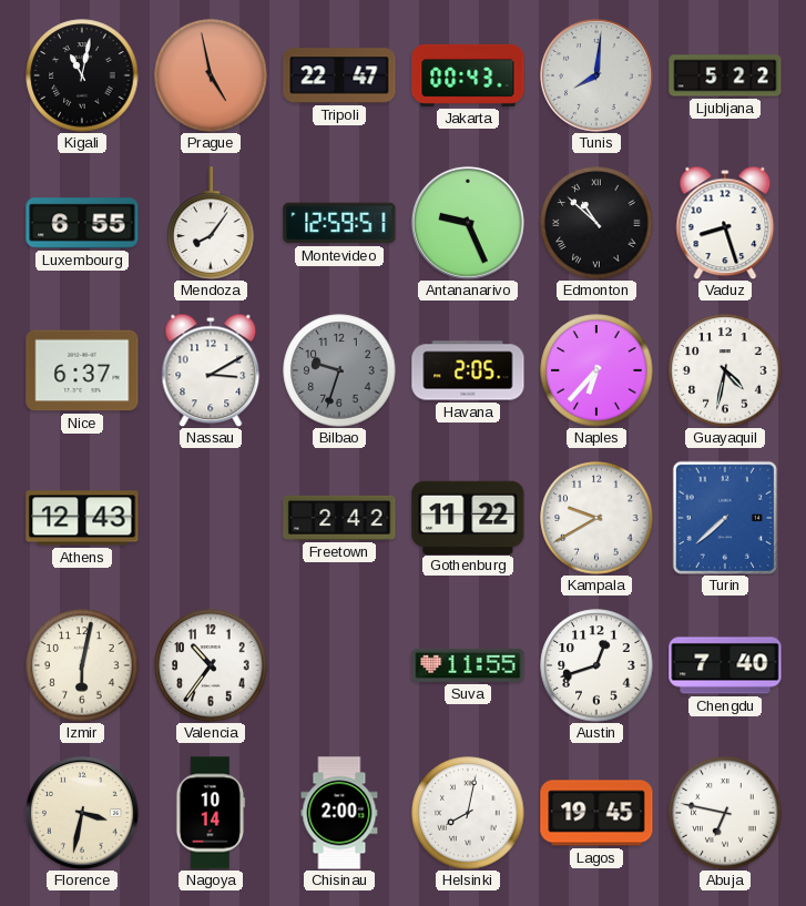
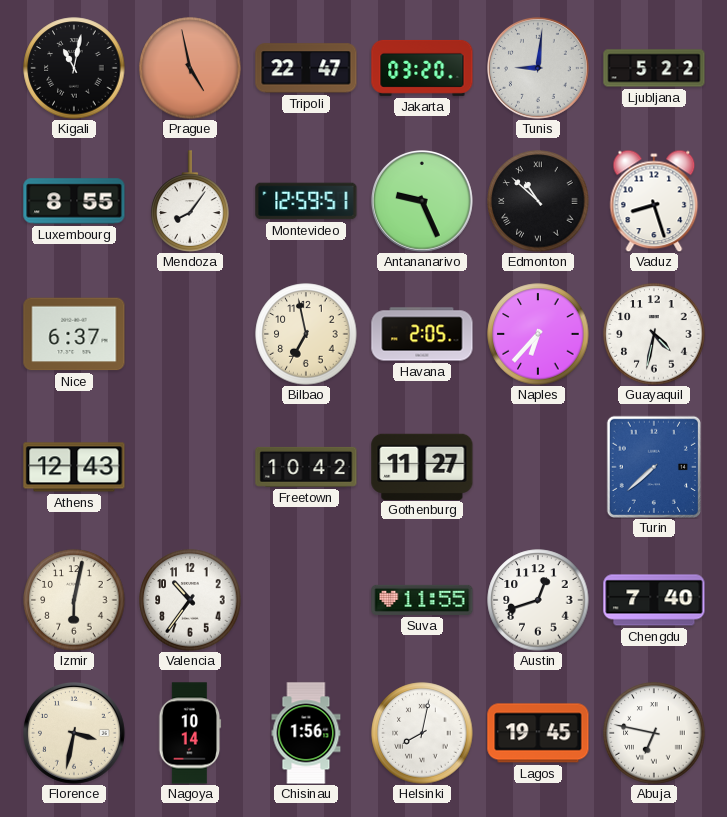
Jakarta: 00:43 -> 03:20 (422, 68)
Tunis: 8:01 -> 9:01 (539, 69)
Luxembourg: 6:55 -> 8:55 (74, 201)
Nassau: 3:10 -> none (211, 370)
Bilbao: 9:33 -> 6:58 (306, 334)
Bilbao dial: grey -> cream (306, 334)
Freetown: 2:42 -> 10:42 (306, 467)
Gothenburg: 11:22 -> 11:27 (422, 466)
Kampala: 9:40 -> none (596, 518)
Chisinau: 2:00 -> 1:56 (306, 733)
